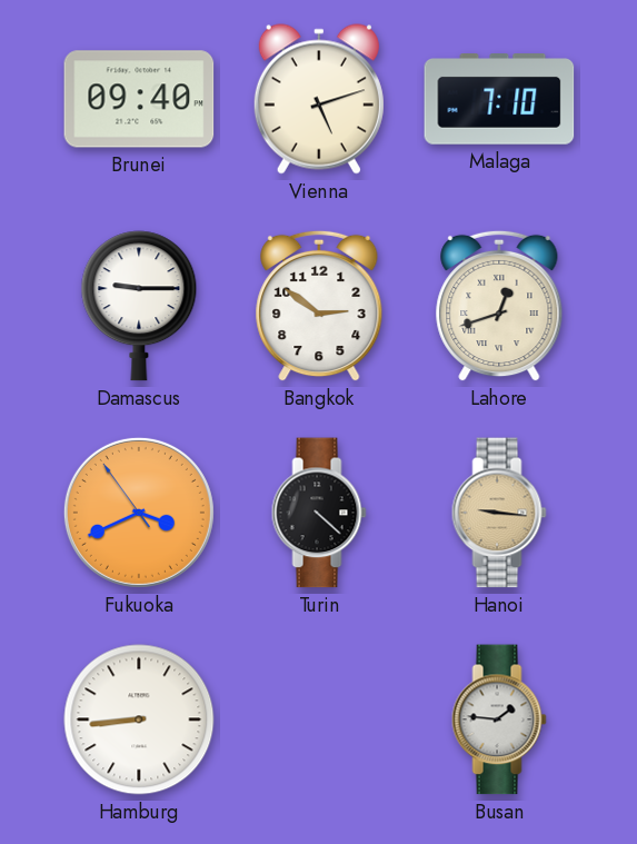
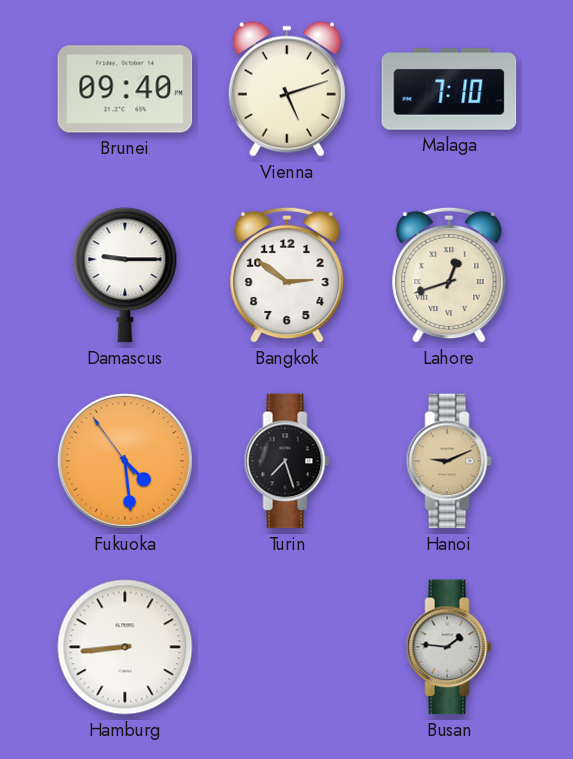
Fukuoka: 3:40 -> 4:28 (125, 461)
Turin: 4:22 -> 7:27 (287, 461)
Hanoi: 9:16 -> 9:11 (449, 461)
